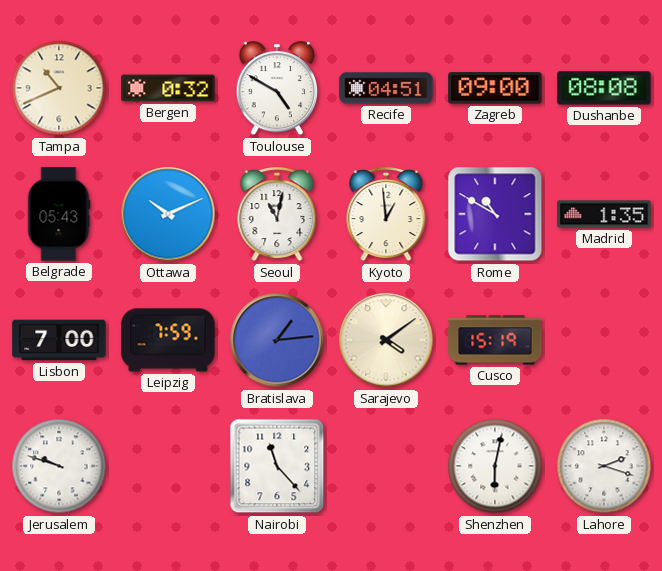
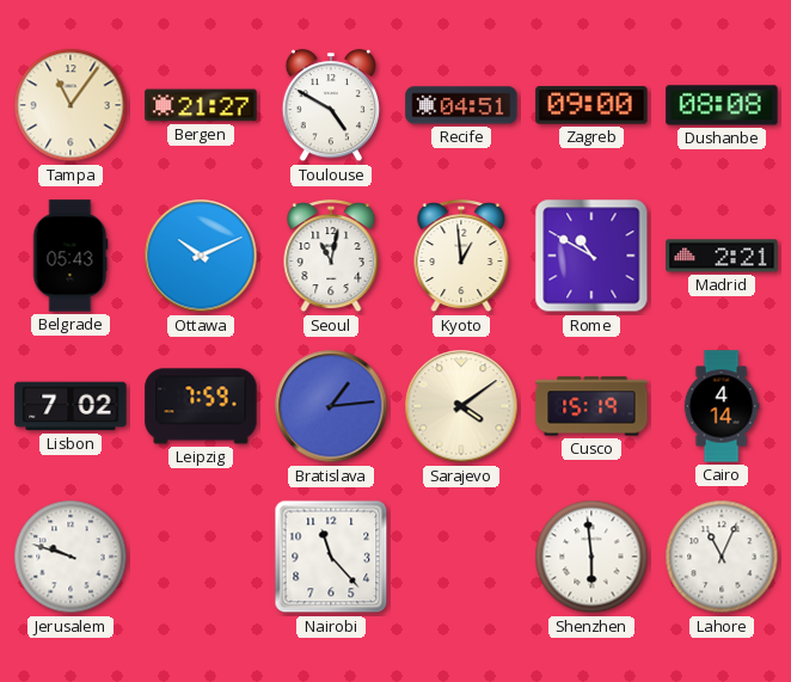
Tampa: 10:41 -> 11:06 (70, 105)
Bergen: 0:32 -> 21:27 (201, 105)
Madrid: 1:35 -> 2:21 (722, 256)
Lisbon: 7:00 -> 7:02 (70, 406)
Cairo: none -> 4:14 (722, 406)
Shenzhen: 6:02 -> 5:59 (591, 557)
Lahore: 2:18 -> 11:04 (722, 557)
